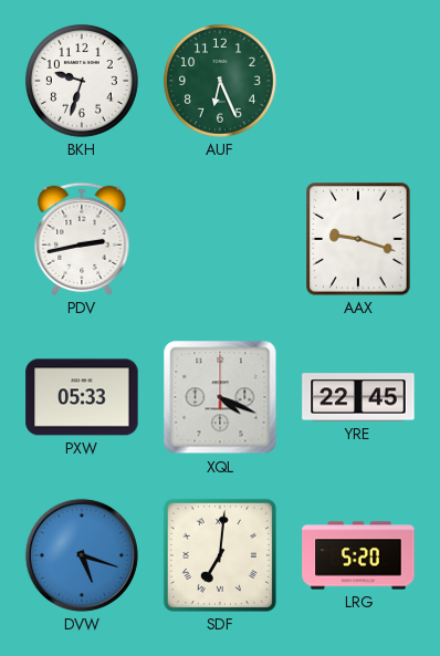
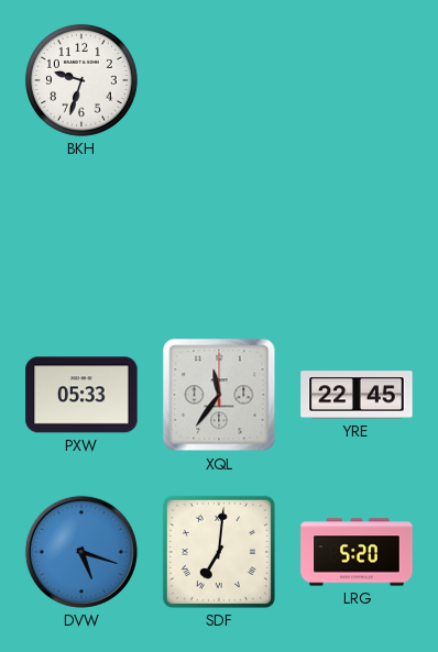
AUF: 6:26 -> none (220, 81)
PDV: 2:43 -> none (82, 239)
AAX: 9:18 -> none (358, 239)
XQL: 4:19 -> 11:36 (219, 395)
